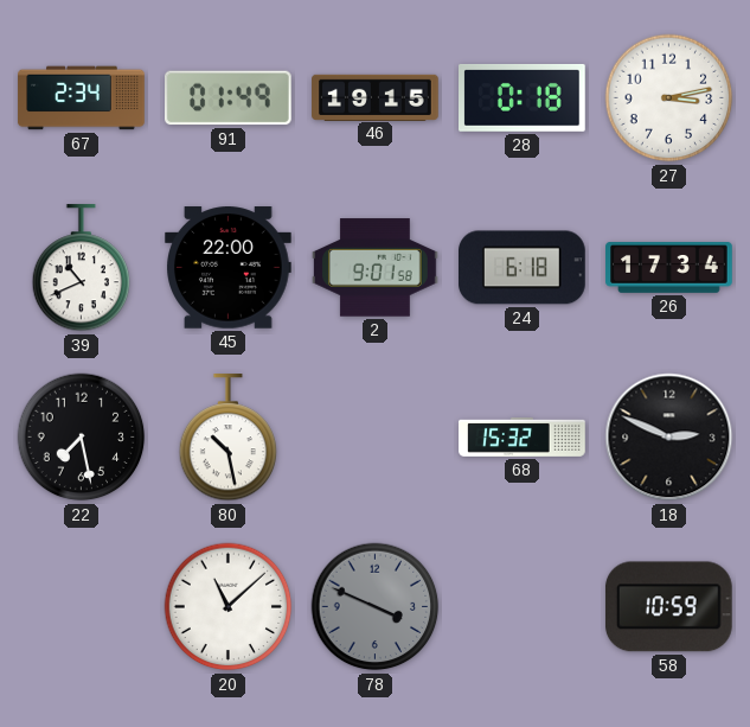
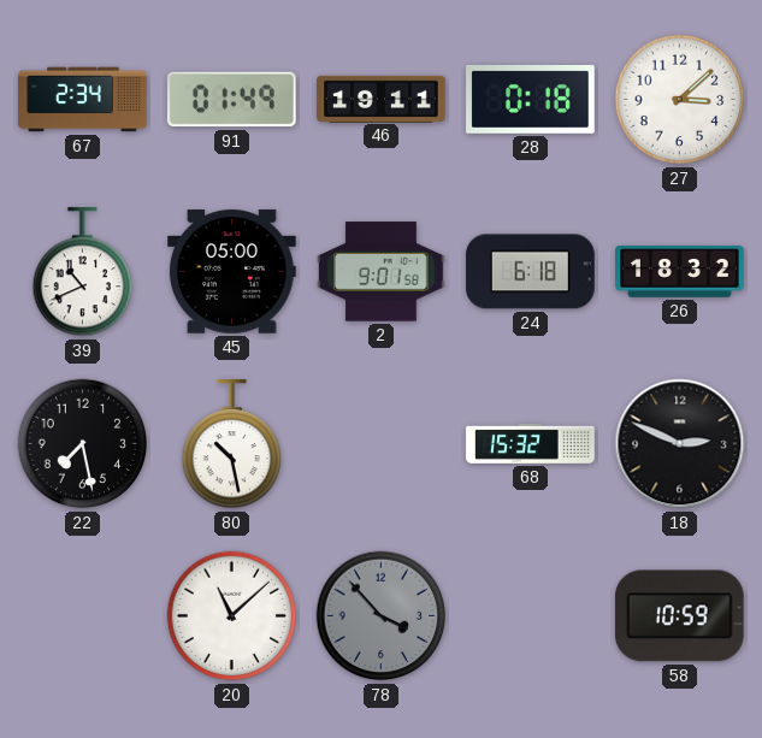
46: 19:15 -> 19:11 (382, 99)
27: 3:13 -> 3:08 (680, 100)
45: 22:00 -> 05:00 (232, 272)
26: 17:34 -> 18:32 (680, 272)
78: 3:49 -> 3:53 (382, 616)
